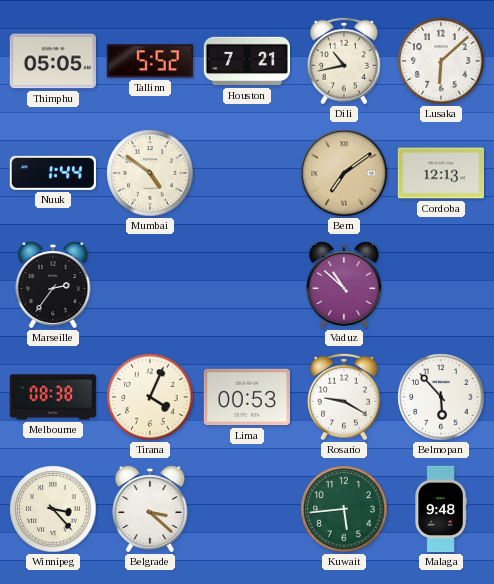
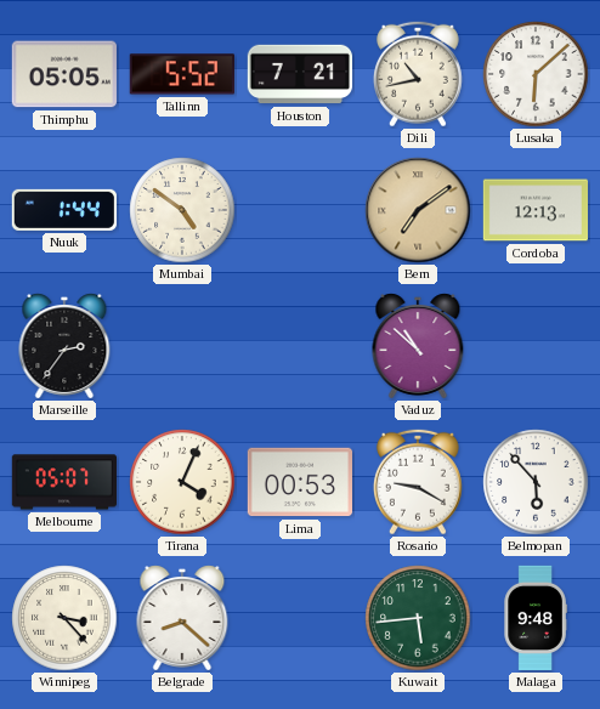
Melbourne: 08:38 -> 05:07 (63, 482)
Belgrade: 3:22 -> 8:22 (182, 618)
